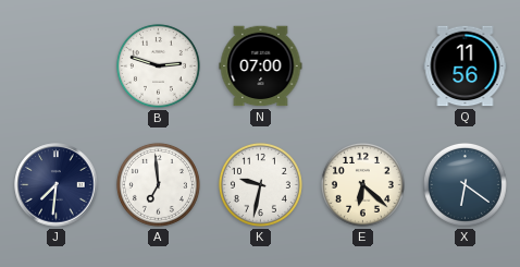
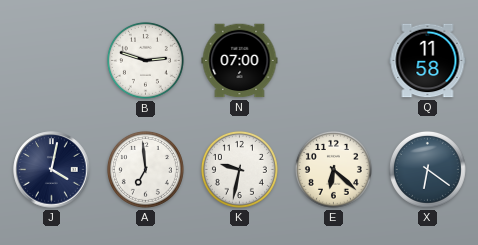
Q: 11:56 -> 11:58 (428, 61)
J: 7:31 -> 4:02 (52, 170)
